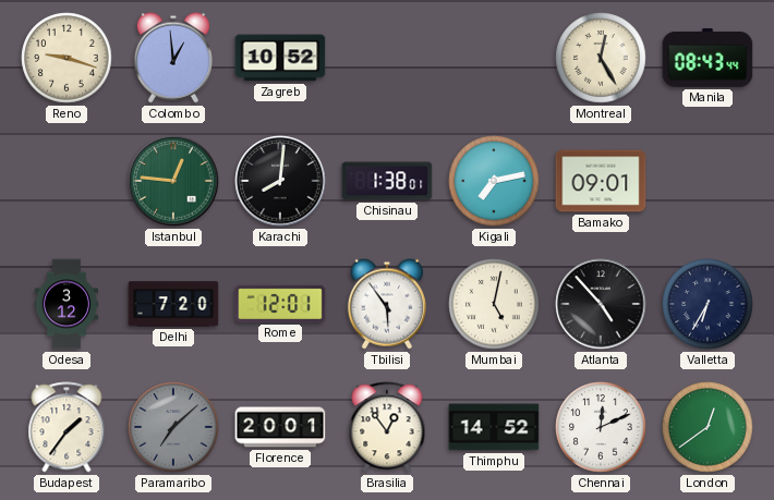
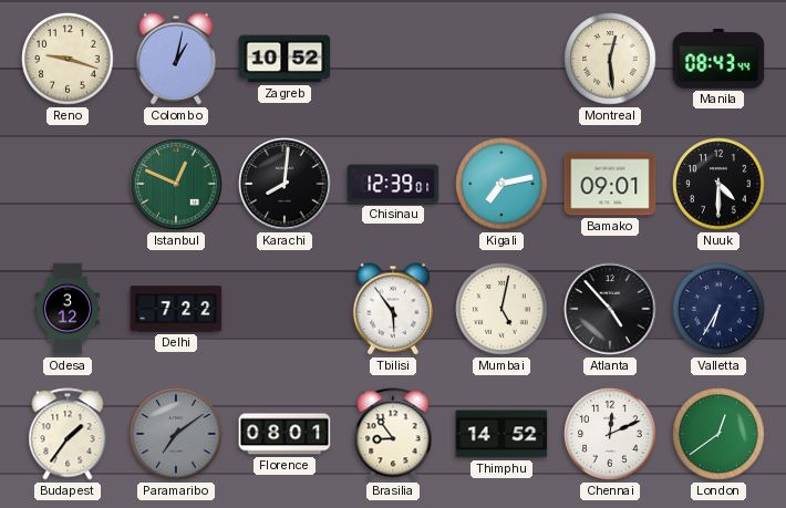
Colombo: 12:59 -> 1:02 (176, 59)
Montreal: 12:25 -> 12:29 (610, 59)
Istanbul: 12:46 -> 12:49 (176, 184)
Chisinau: 1:38 -> 12:39 (393, 184)
Nuuk: none -> 4:30 (718, 184)
Delhi: 7:20 -> 7:22 (176, 309)
Rome: 12:01 -> none (280, 304)
Paramaribo: 7:08 -> 7:09 (176, 434)
Florence: 20:01 -> 08:01 (285, 434)
Brasilia: 12:54 -> 8:54 (393, 434)
